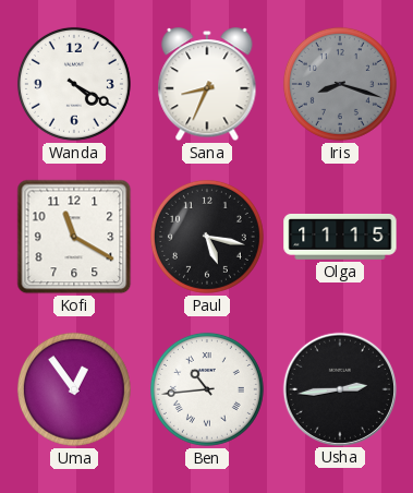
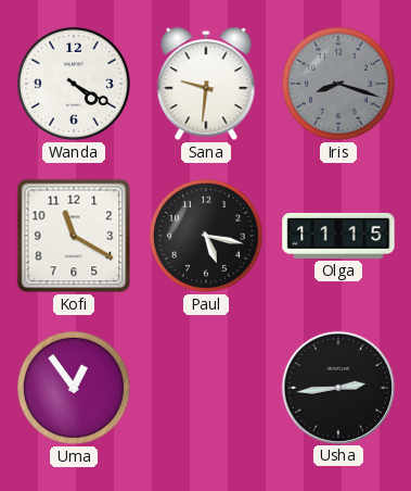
Sana: 8:34 -> 9:31 (206, 85)
Ben: 10:44 -> none (207, 389)
